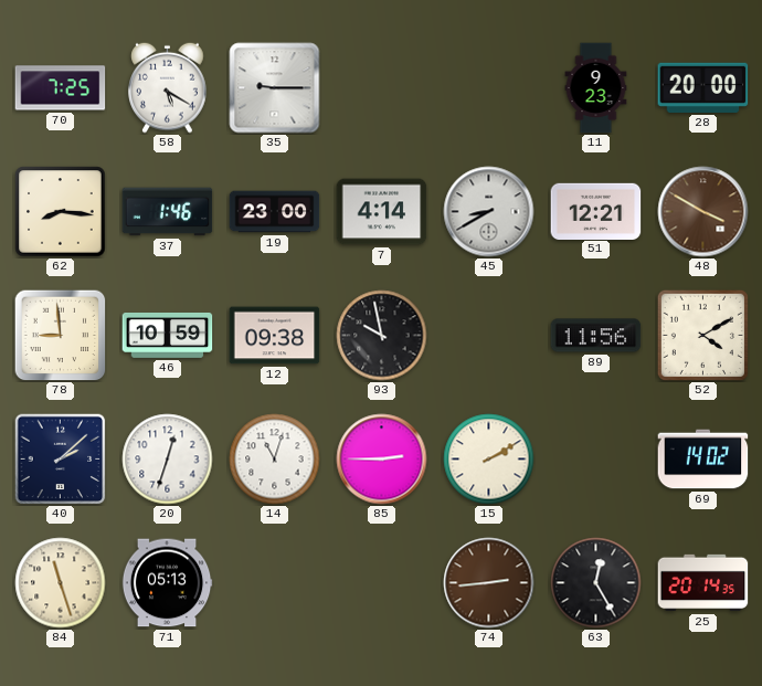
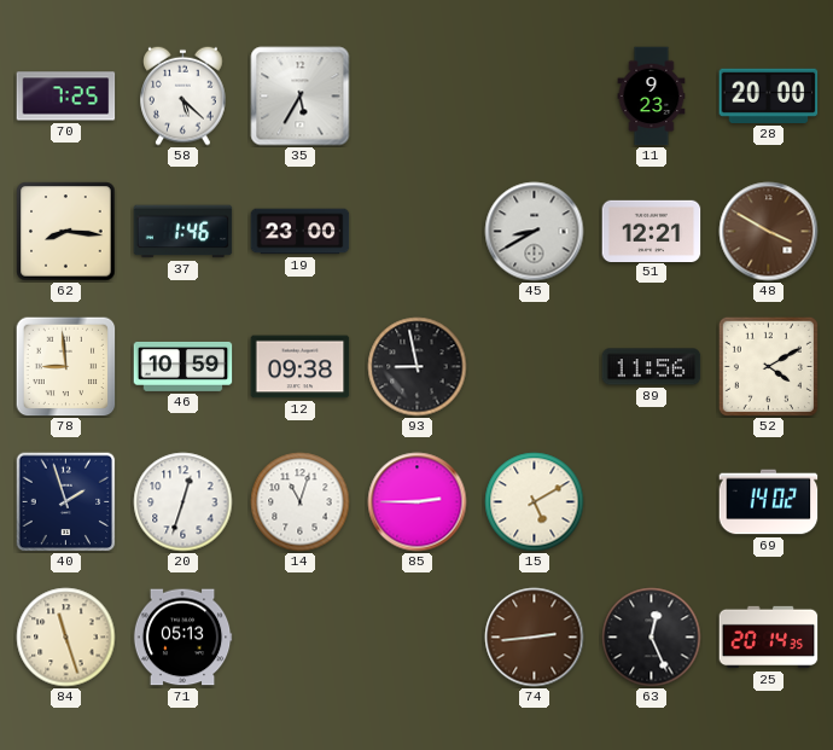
58: 5:20 -> 5:22 (184, 95)
35: 9:15 -> 5:35 (301, 97)
7: 4:14 -> none (382, 212)
93: 9:58 -> 8:58 (418, 367)
40: 2:08 -> 1:57 (65, 501)
15: 2:10 -> 5:10 (535, 502)
63: 12:25 -> 12:26 (652, 638)
